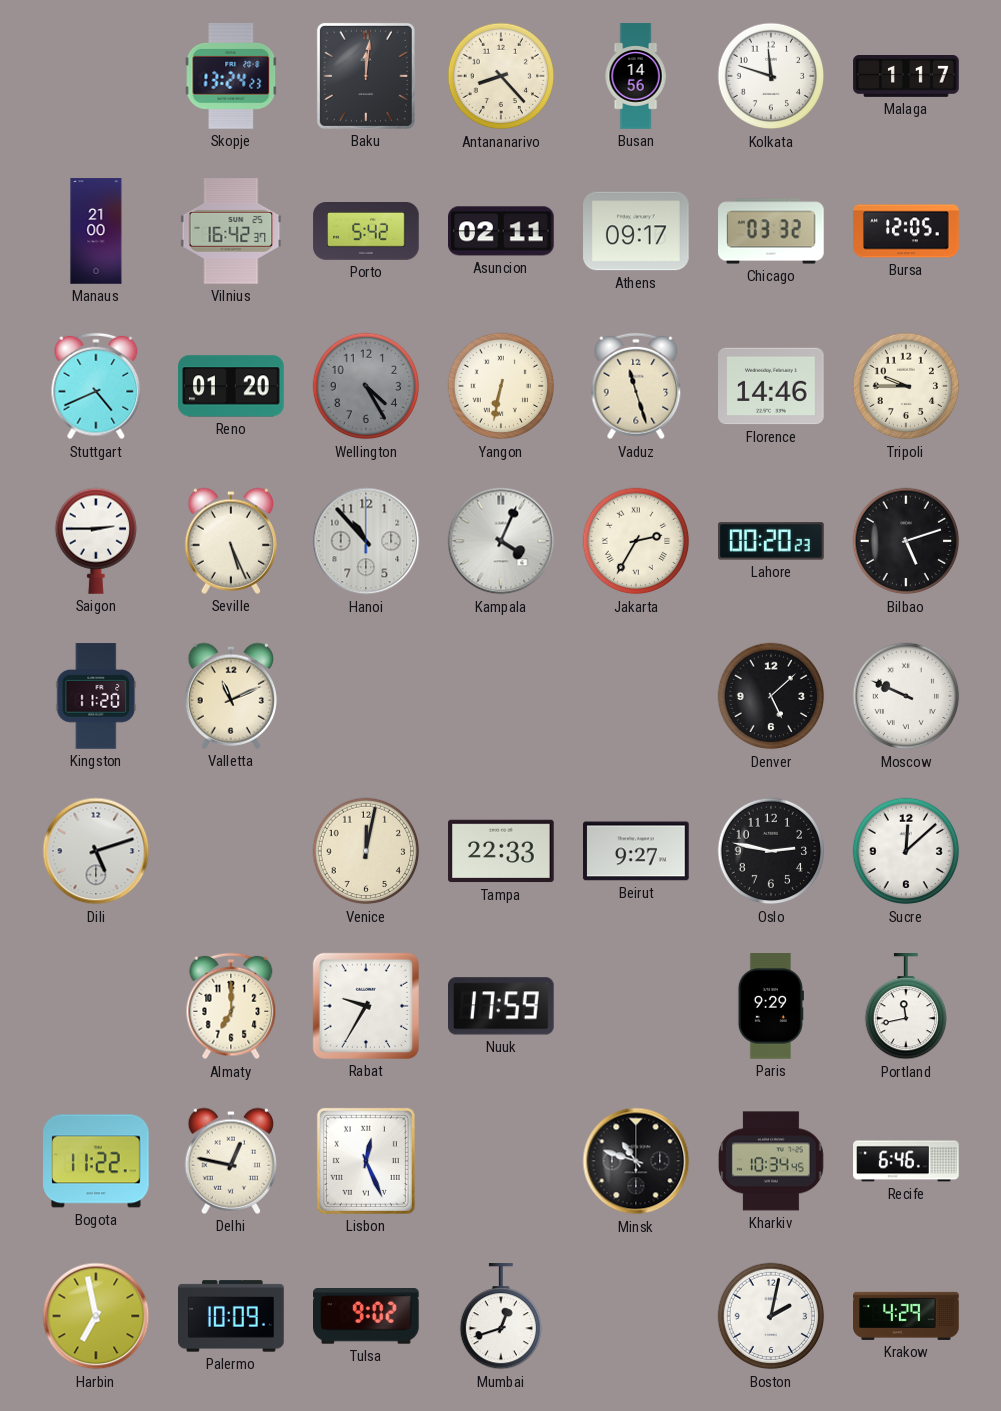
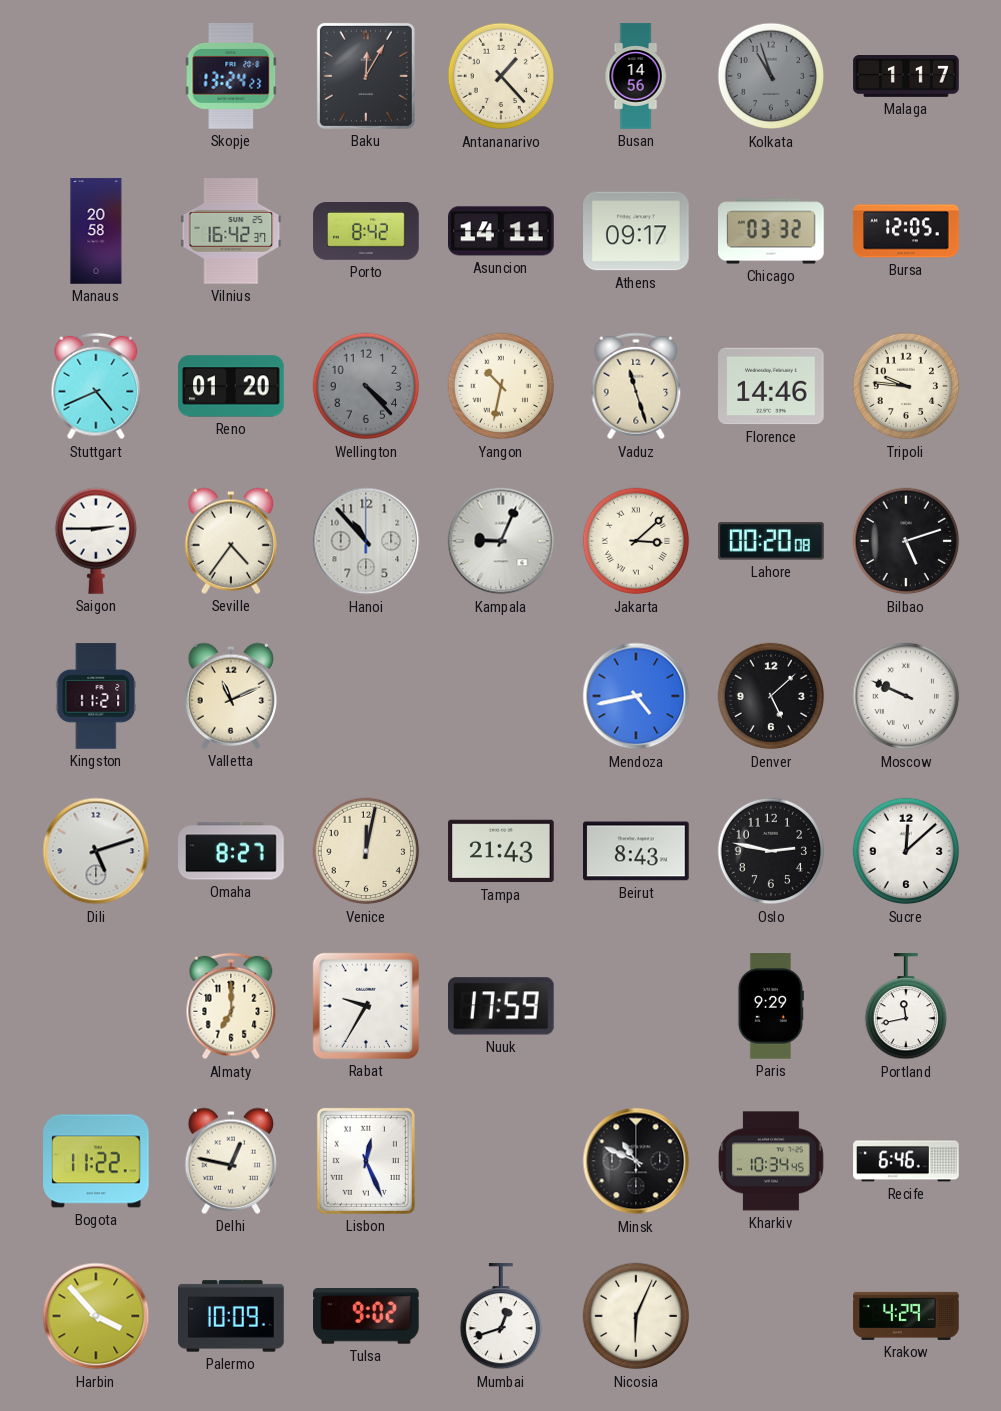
Baku: 12:01 -> 12:05 (366, 76)
Antananarivo: 8:23 -> 1:23 (501, 76)
Kolkata: 11:48 -> 10:57 (771, 76)
Kolkata dial: white -> grey (771, 76)
Manaus: 21:00 -> 20:58 (96, 231)
Porto: 5:42 -> 8:42 (366, 232)
Asuncion: 02:11 -> 14:11 (501, 231)
Wellington: 4:25 -> 4:23 (366, 386)
Yangon: 6:32 -> 10:32 (501, 386)
Tripoli: 9:45 -> 9:46 (906, 386)
Seville: 5:26 -> 4:36 (230, 541)
Kampala: 4:04 -> 9:04 (501, 541)
Jakarta: 2:35 -> 3:08 (636, 541)
Lahore: 00:20:23 -> 00:20:08 (771, 541)
Kingston: 11:20 -> 11:21 (96, 696)
Mendoza: none -> 4:43 (636, 696)
Omaha: none -> 8:27 (231, 851)
Tampa: 22:33 -> 21:43 (501, 851)
Beirut: 9:27 -> 8:43 (636, 851)
Minsk: 10:48 -> 10:49 (636, 1161)
Harbin: 6:58 -> 3:53 (96, 1316)
Nicosia: none -> 6:04 (636, 1316)
Boston: 2:02 -> none (771, 1316)
